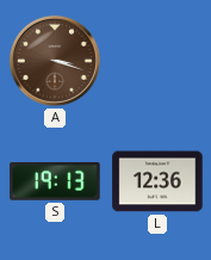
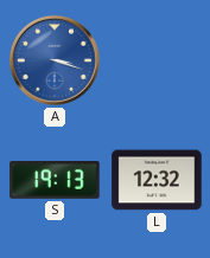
A dial: brown -> blue (55, 60)
L: 12:36 -> 12:32 (157, 180)
